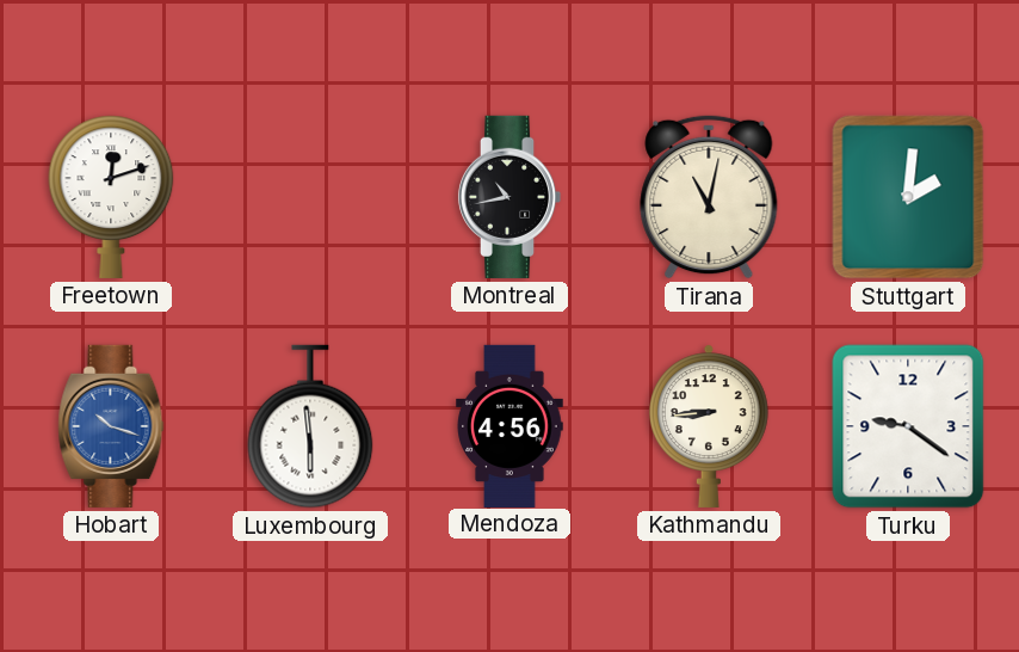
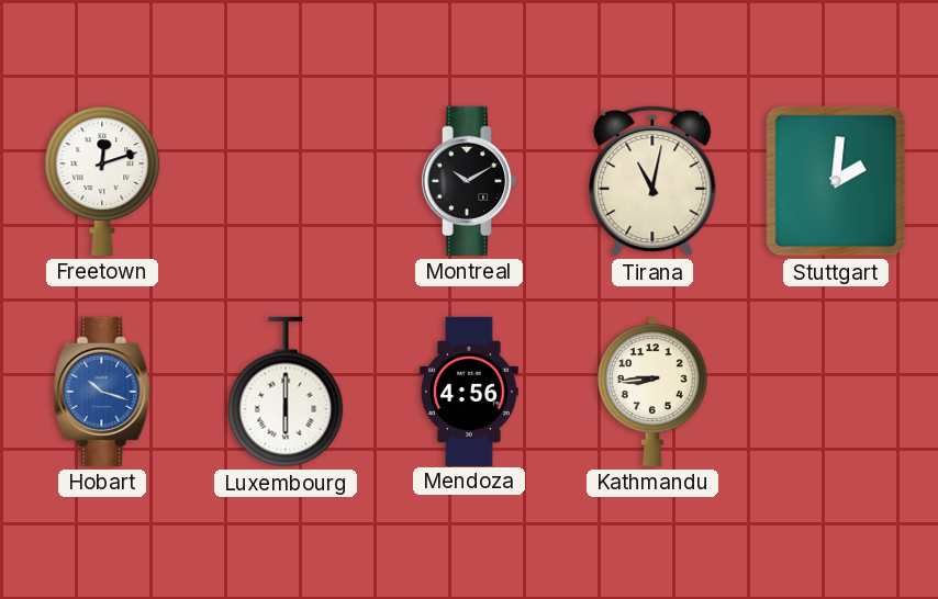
Montreal: 10:43 -> 10:10 (469, 181)
Luxembourg: 5:59 -> 6:00 (286, 392)
Turku: 9:21 -> none (908, 426)
